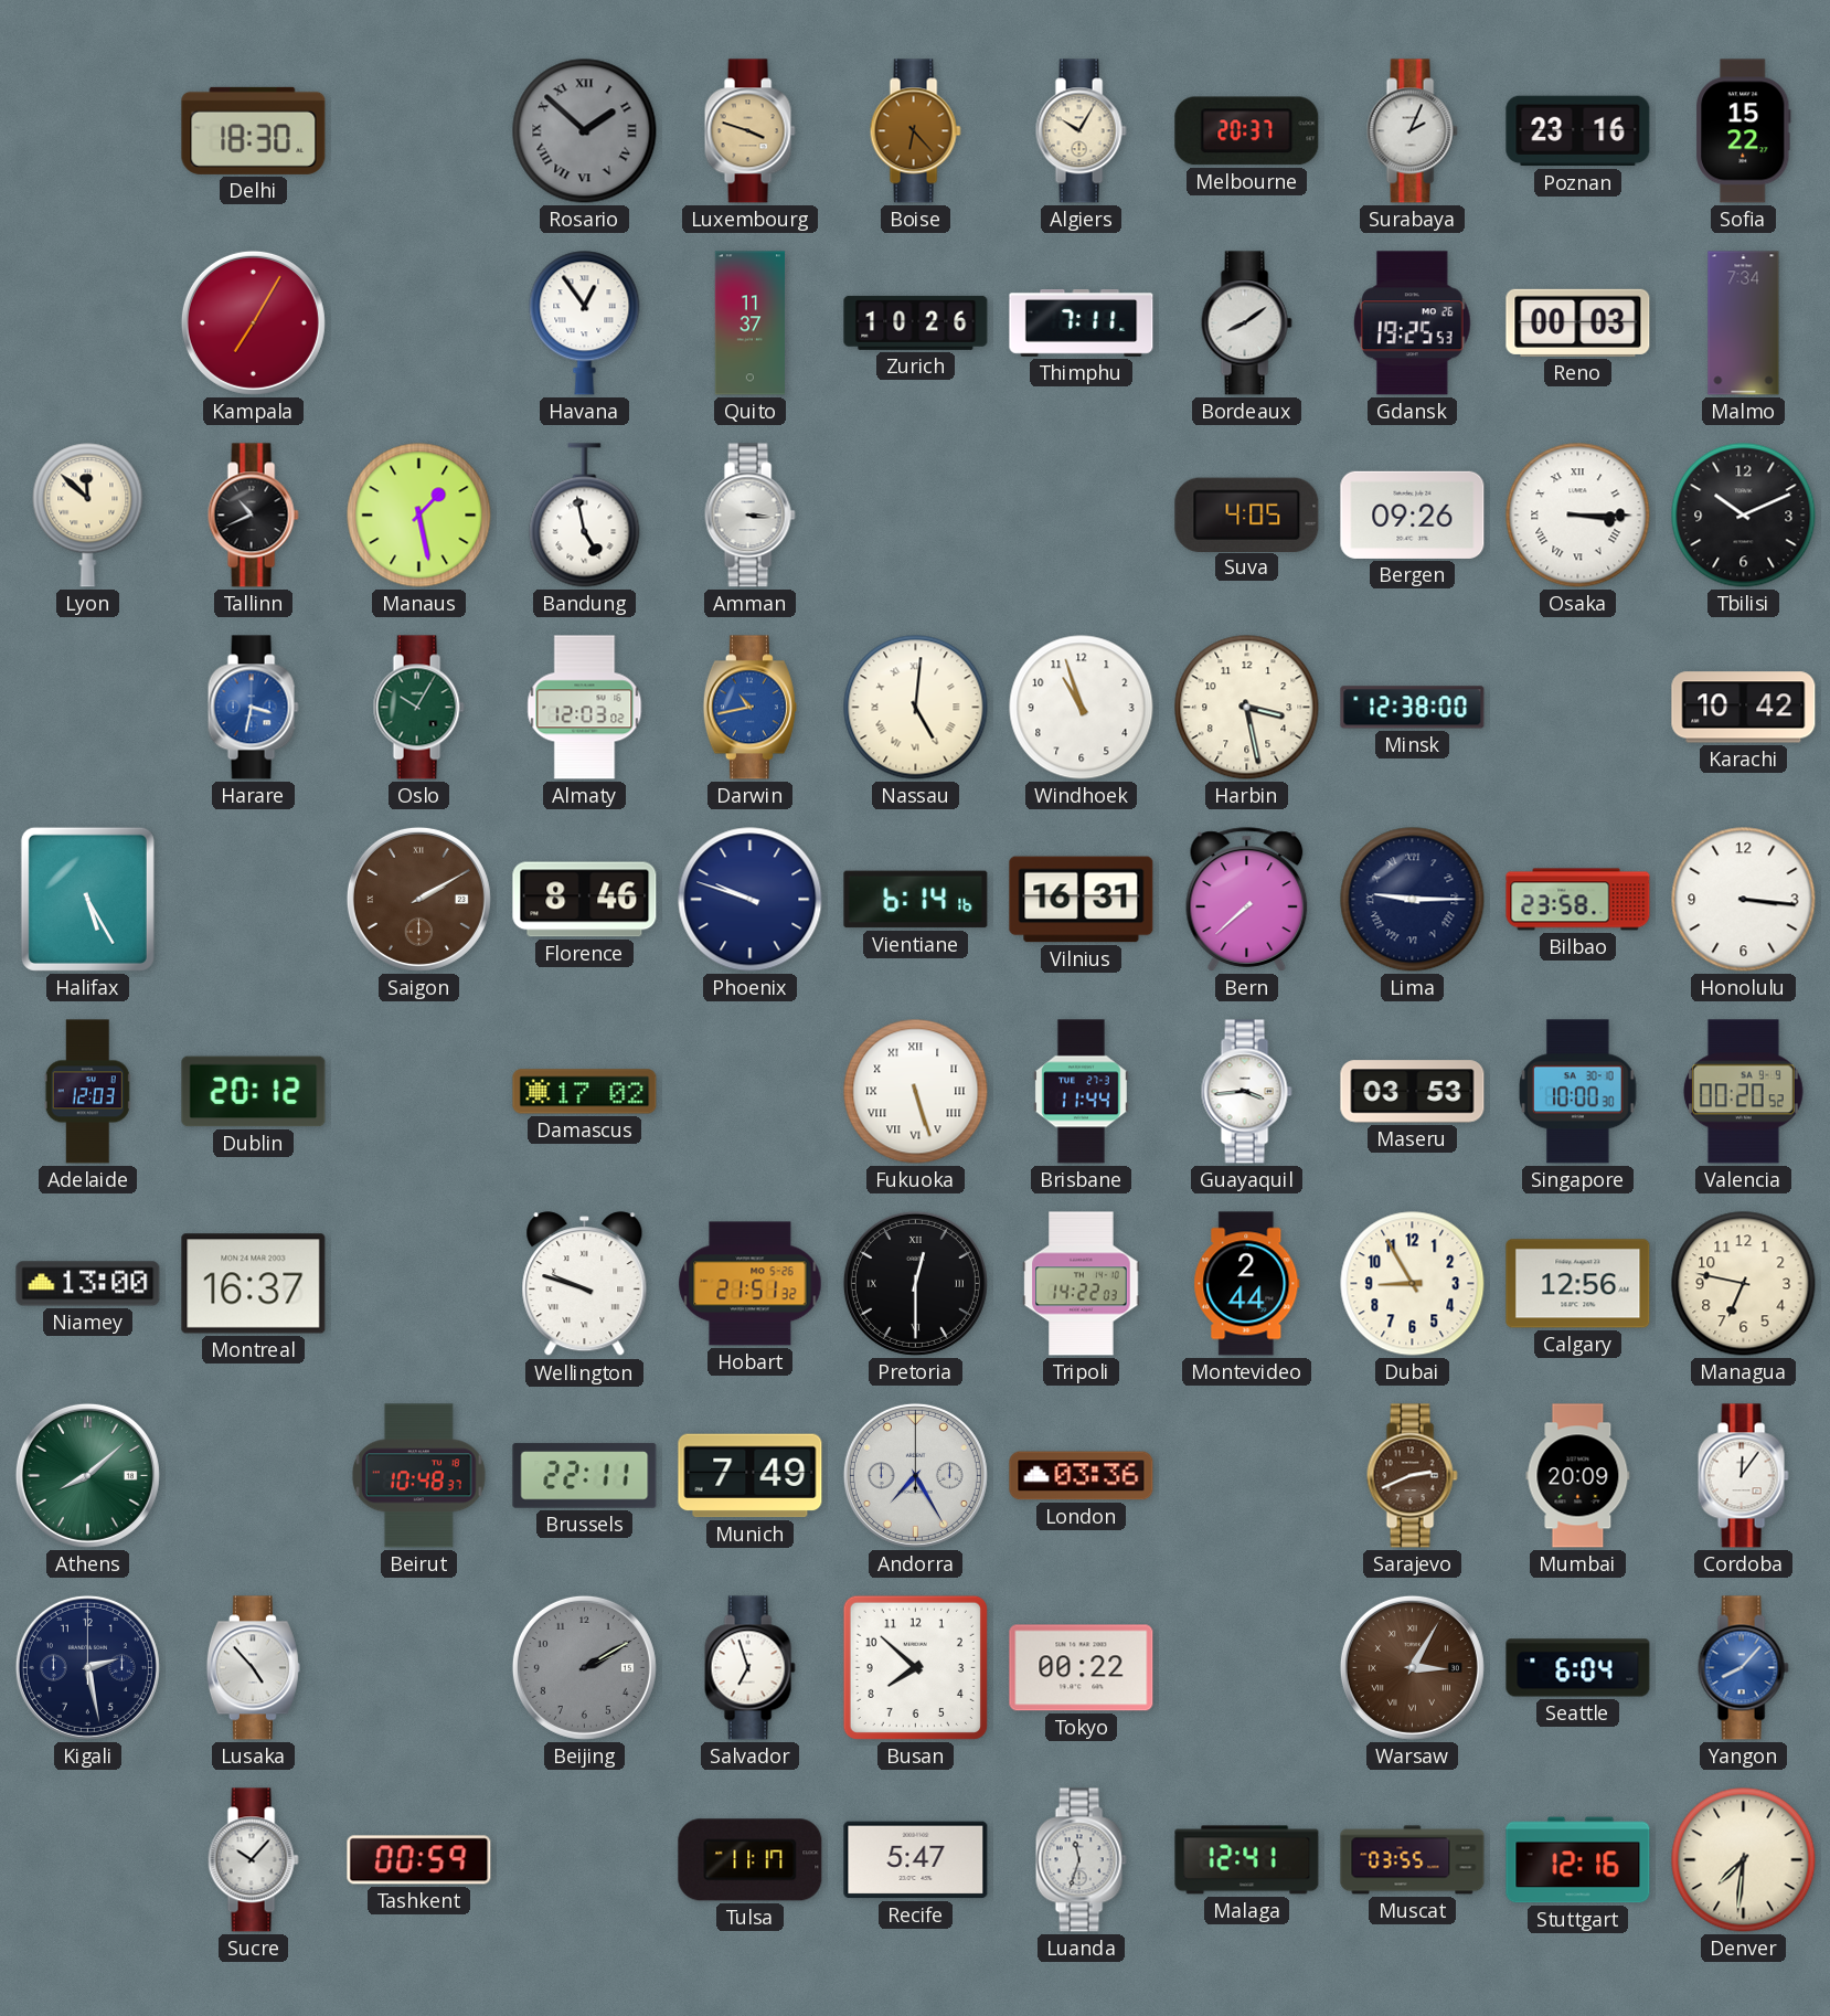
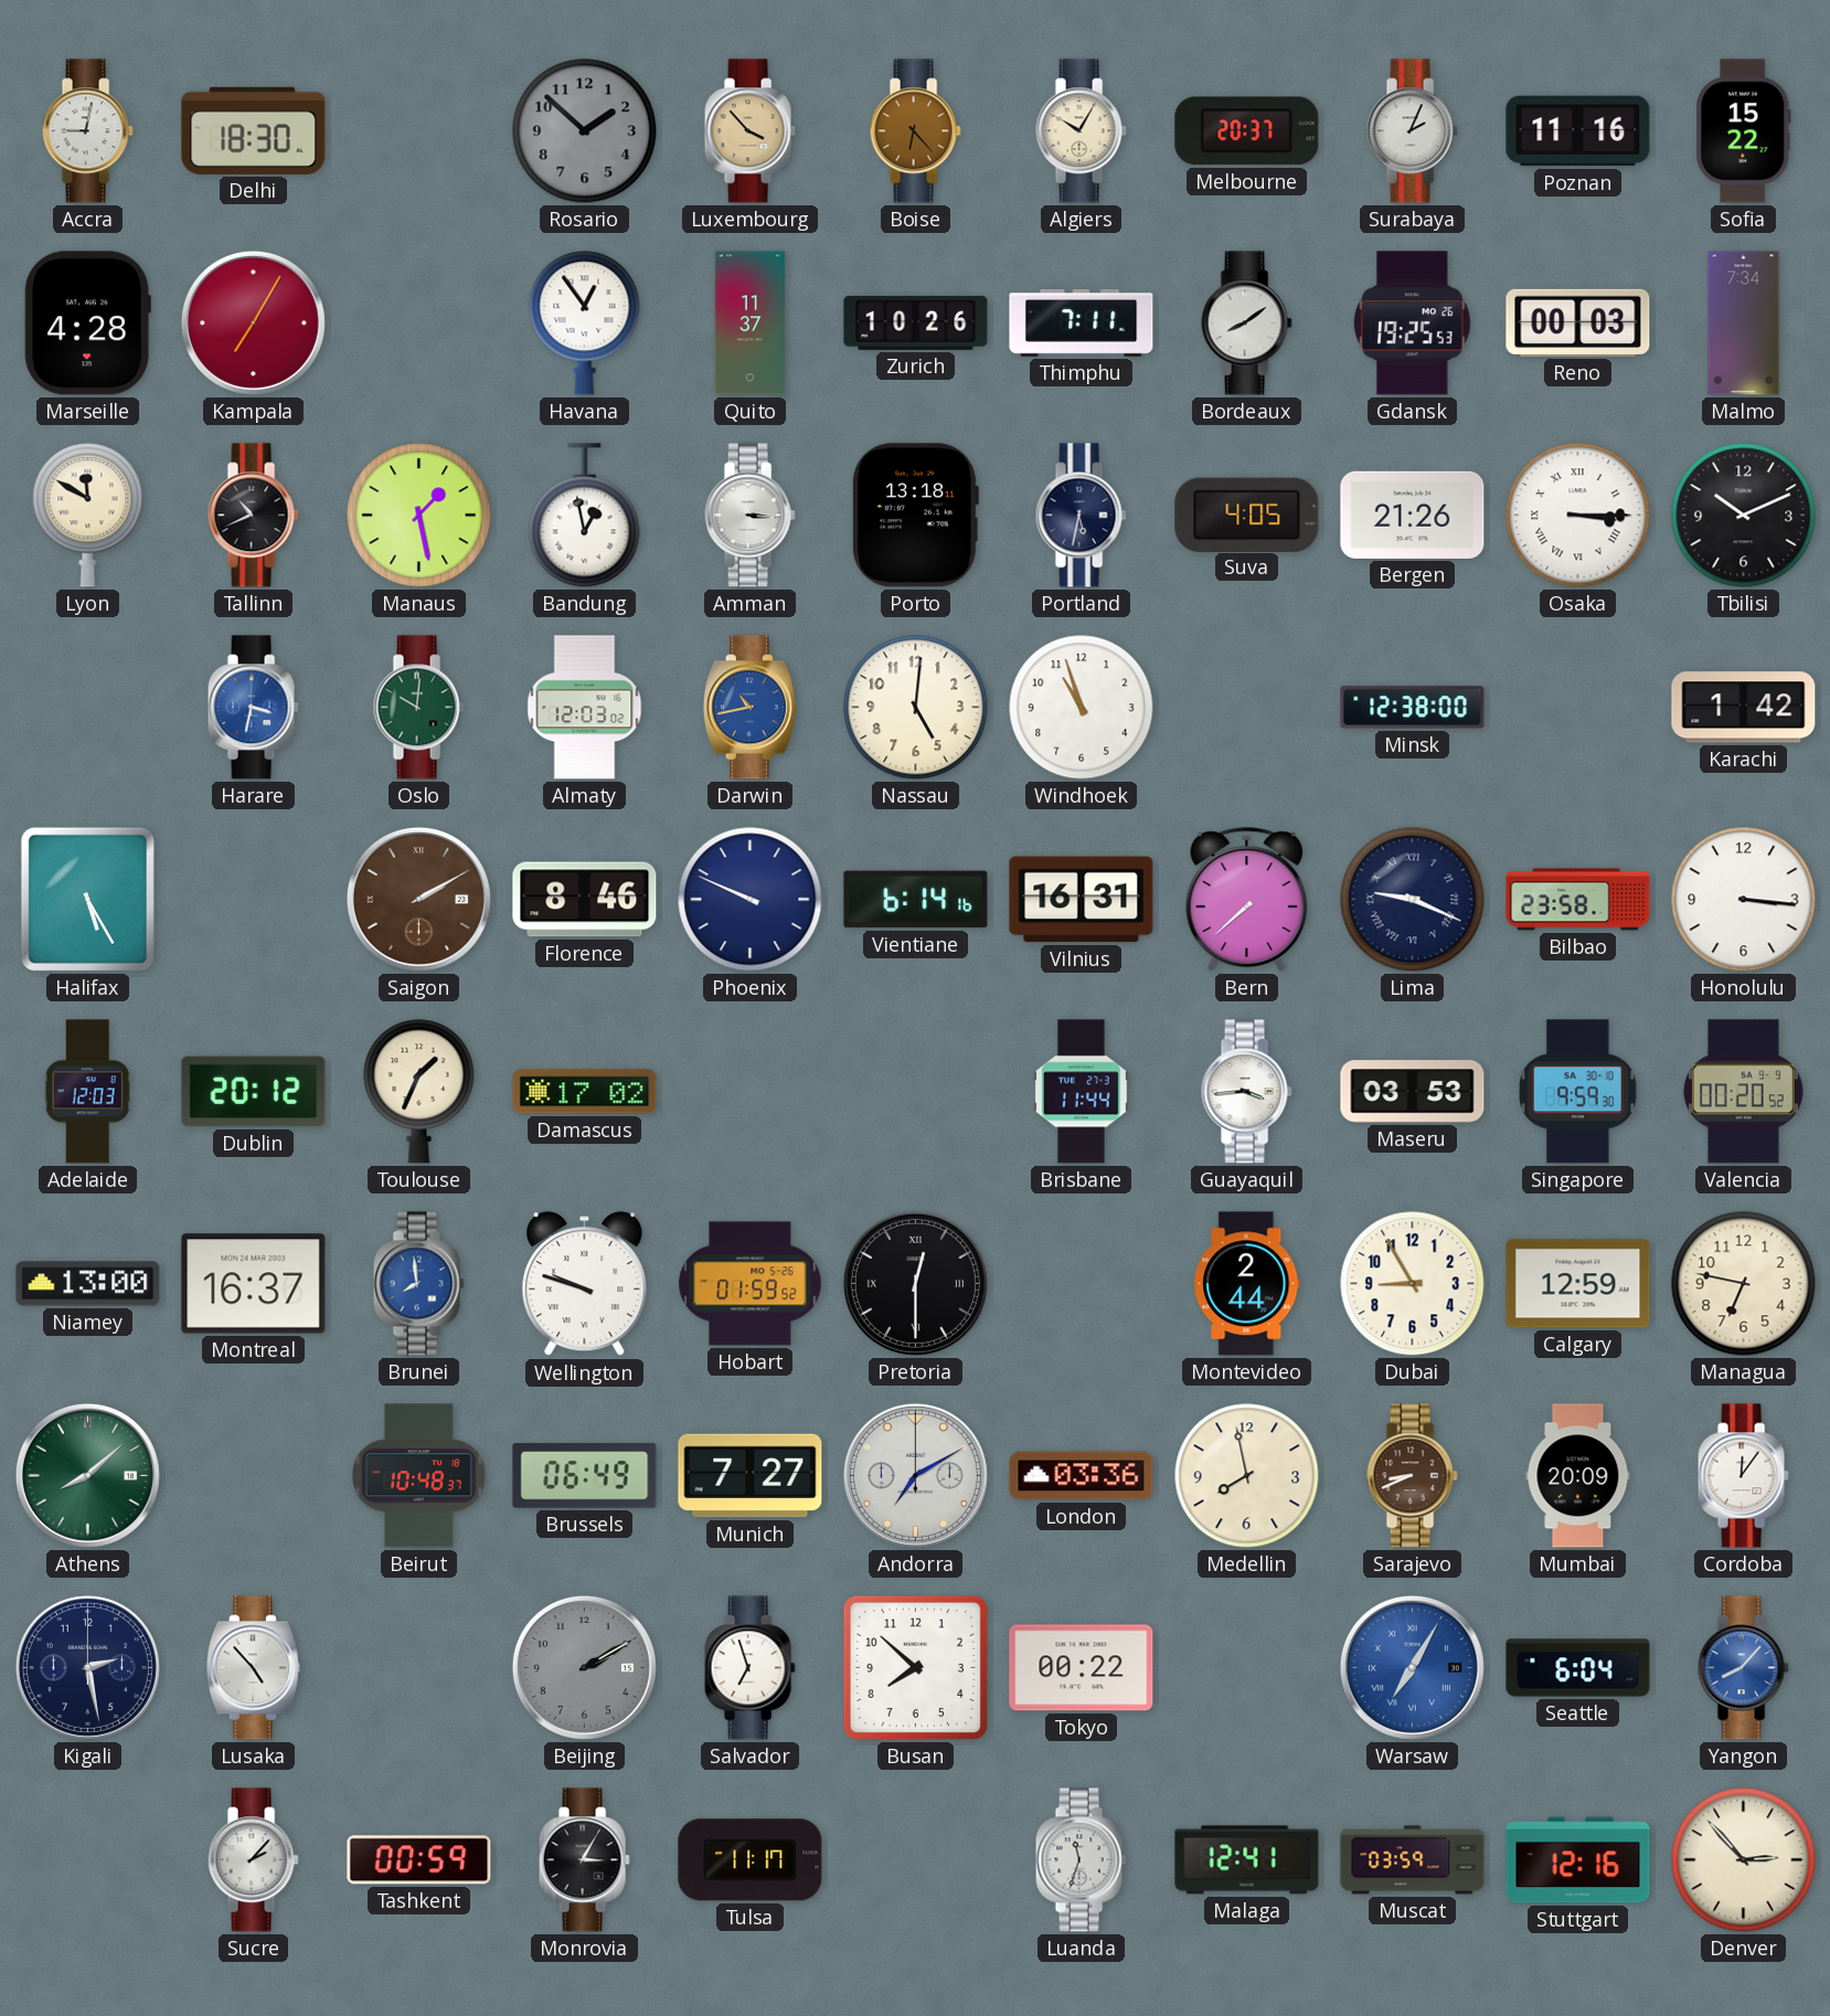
Accra: none -> 9:02 (87, 131)
Rosario numerals: Roman -> Arabic (585, 131)
Luxembourg: 3:48 -> 3:53 (749, 131)
Poznan: 23:16 -> 11:16 (1578, 131)
Marseille: none -> 4:28 (87, 323)
Lyon: 11:52 -> 11:50 (88, 516)
Bandung: 4:58 -> 12:58 (585, 516)
Porto: none -> 13:18 (915, 516)
Portland: none -> 5:32 (1081, 516)
Bergen: 09:26 -> 21:26 (1413, 514)
Oslo: 10:05 -> 10:01 (418, 708)
Nassau numerals: Roman -> Arabic (916, 708)
Harbin: 3:28 -> none (1247, 708)
Karachi: 10:42 -> 1:42 (1744, 708)
Phoenix: 9:48 -> 9:49 (751, 900)
Lima: 9:15 -> 9:19 (1413, 900)
Toulouse: none -> 1:34 (419, 1092)
Fukuoka: 5:27 -> none (916, 1092)
Singapore: 10:00 -> 9:59 (1578, 1092)
Brunei: none -> 7:59 (418, 1284)
Hobart: 21:51 -> 01:59 (751, 1284)
Tripoli: 14:22 -> none (1082, 1284)
Calgary: 12:56 -> 12:59 (1578, 1284)
Brussels: 22:11 -> 06:49 (585, 1476)
Munich: 7:49 -> 7:27 (751, 1476)
Andorra: 7:25 -> 7:10 (915, 1475)
Medellin: none -> 7:58 (1247, 1476)
Sarajevo: 2:41 -> 8:41 (1412, 1476)
Warsaw: 3:05 -> 7:05 (1412, 1667)
Warsaw dial: brown -> blue (1412, 1667)
Sucre: 10:07 -> 2:07 (253, 1860)
Monrovia: none -> 3:05 (584, 1860)
Recife: 5:47 -> none (916, 1860)
Muscat: 03:55 -> 03:59 (1413, 1860)
Denver: 7:31 -> 2:53 (1744, 1860)
